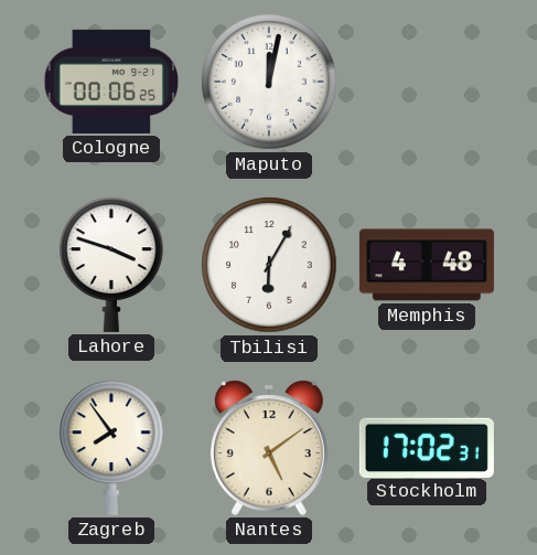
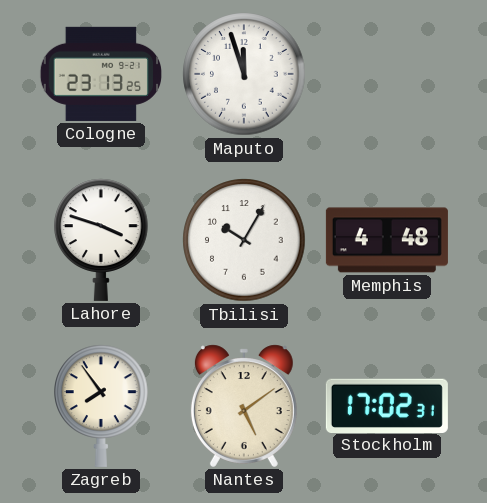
Cologne: 00:06 -> 23:13 (100, 74)
Maputo: 12:02 -> 11:57 (244, 74)
Tbilisi: 6:05 -> 10:05 (244, 240)
